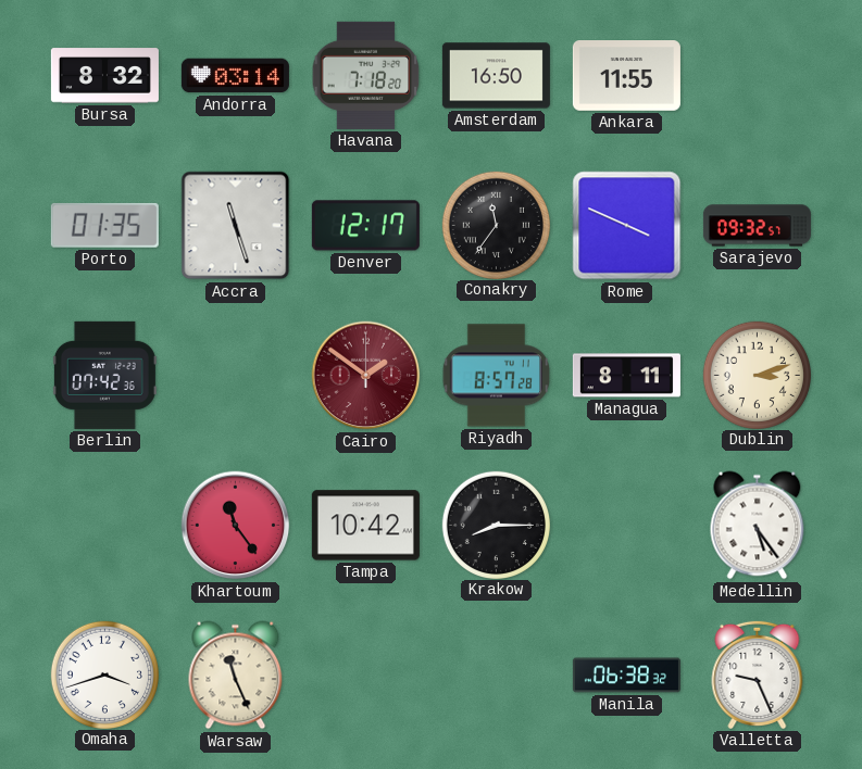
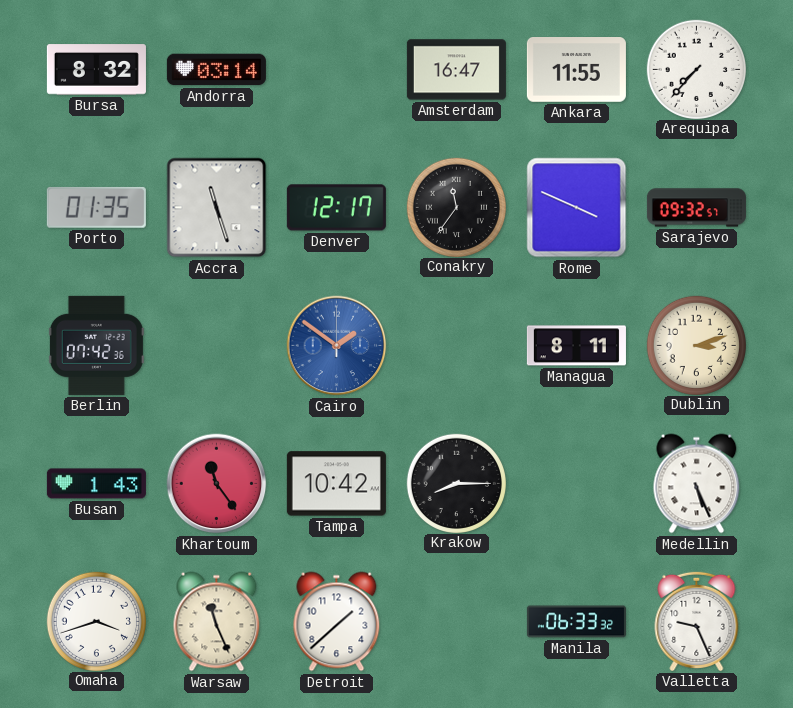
Havana: 7:18 -> none (366, 75)
Amsterdam: 16:50 -> 16:47 (456, 70)
Arequipa: none -> 7:37 (696, 69)
Cairo dial: burgundy -> blue (337, 346)
Riyadh: 8:57 -> none (496, 376)
Busan: none -> 1:43 (96, 484)
Medellin: 5:24 -> 5:26 (697, 484)
Detroit: none -> 1:38 (337, 622)
Manila: 06:38 -> 06:33 (576, 622)
